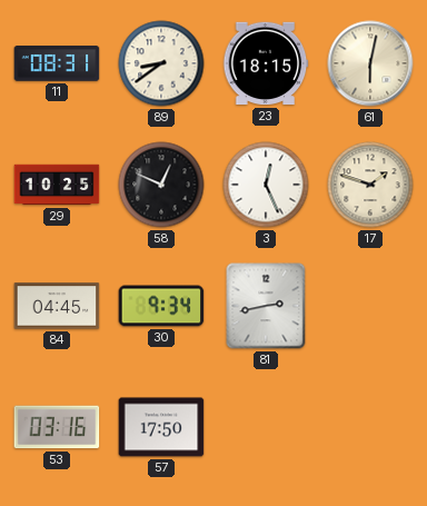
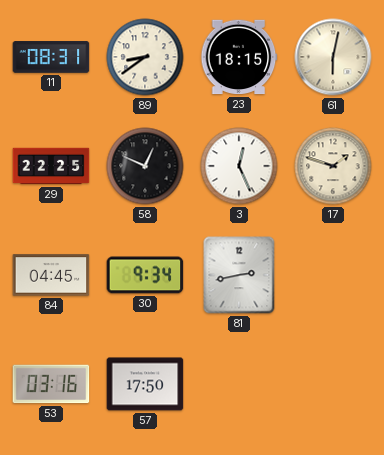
29: 10:25 -> 22:25 (51, 166)
